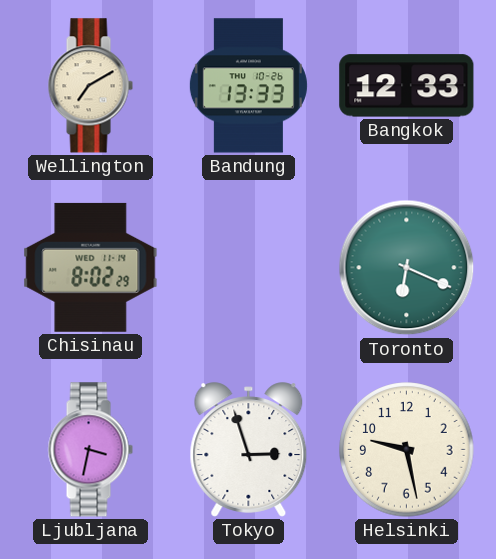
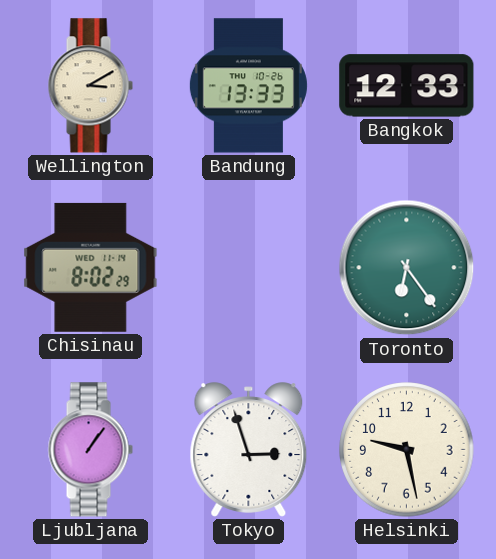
Wellington: 7:10 -> 3:10 (90, 86)
Toronto: 6:19 -> 6:24 (407, 268)
Ljubljana: 3:32 -> 1:06 (90, 450)
